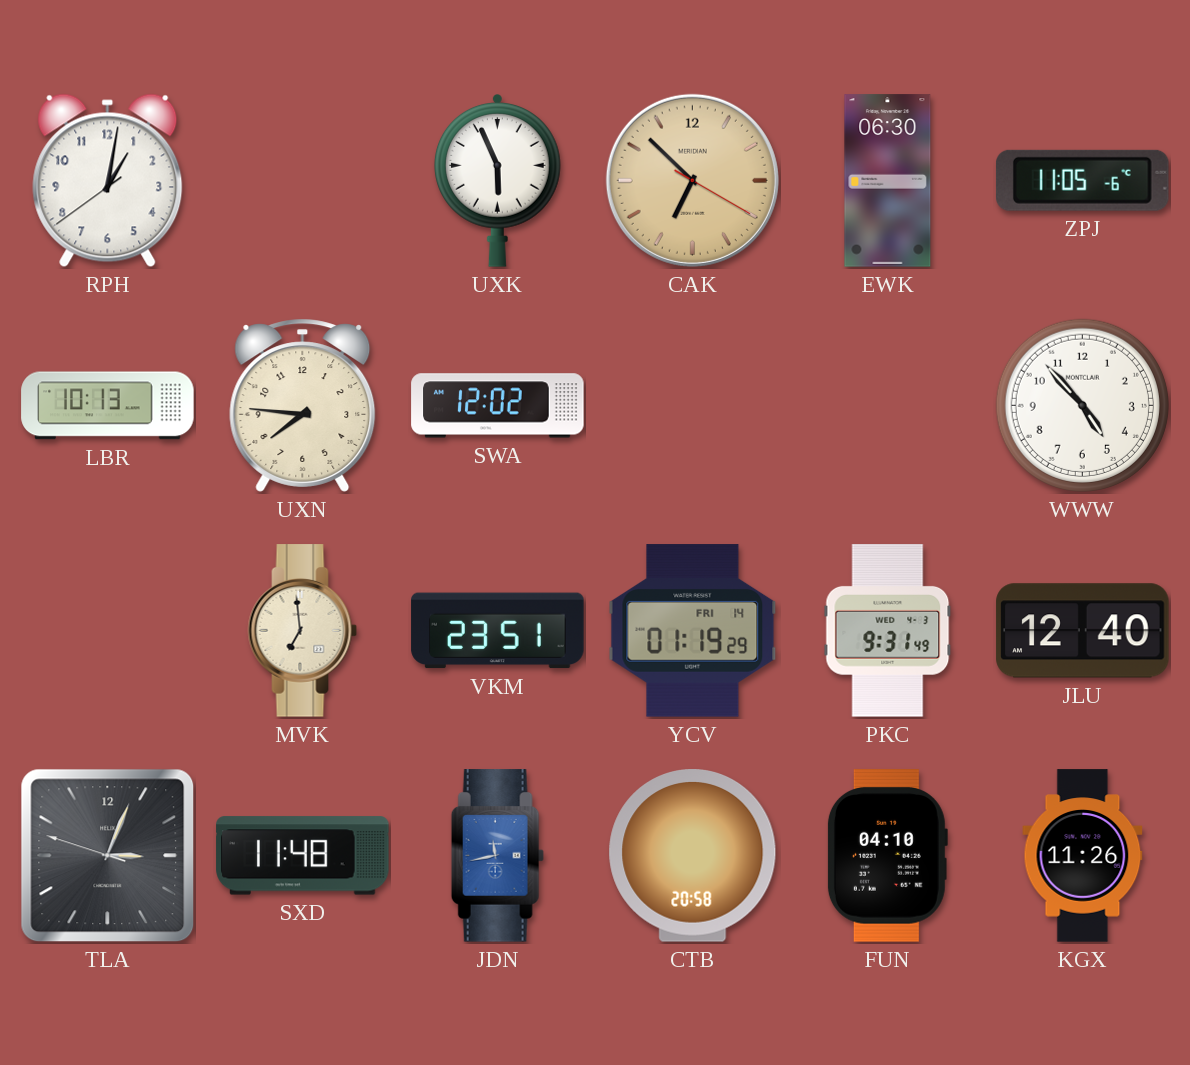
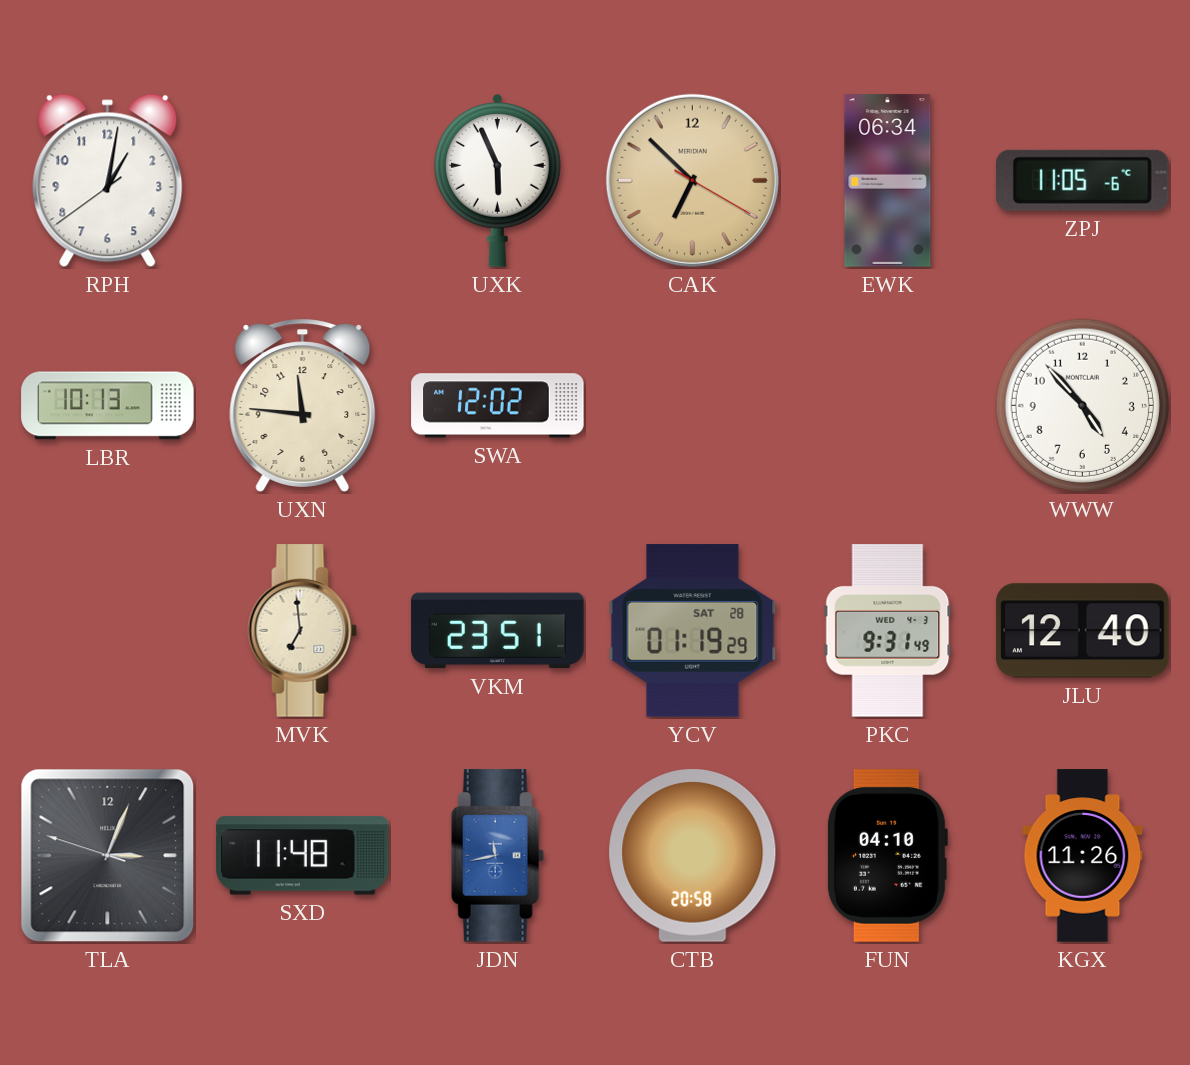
EWK: 06:30 -> 06:34 (888, 181)
UXN: 7:46 -> 11:46 (303, 405)
YCV date: FRI 14 -> SAT 28 (693, 631)
